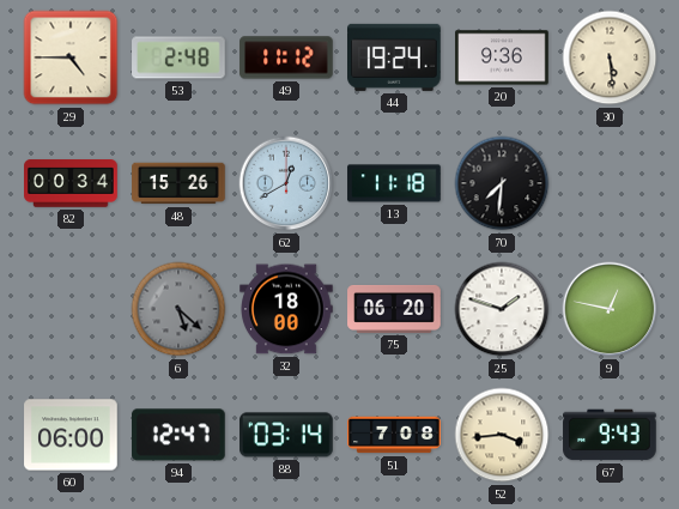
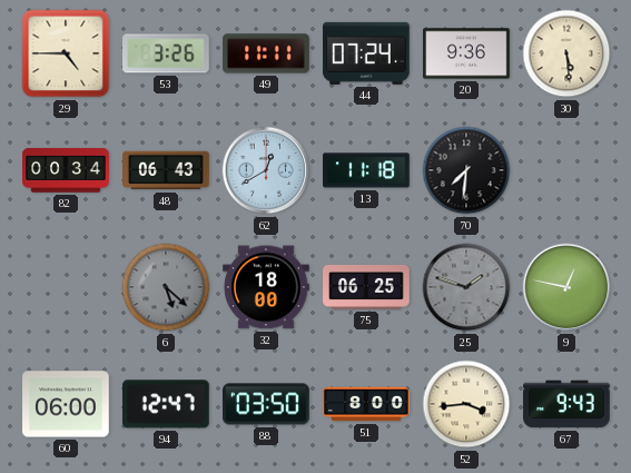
53: 2:48 -> 3:26 (166, 53)
49: 11:12 -> 11:11 (266, 53)
44: 19:24 -> 07:24 (367, 53)
48: 15:26 -> 06:43 (166, 170)
75: 06:20 -> 06:25 (366, 287)
25 dial: white -> grey (466, 287)
88: 03:14 -> 03:50 (267, 404)
51: 7:08 -> 8:00 (366, 404)
